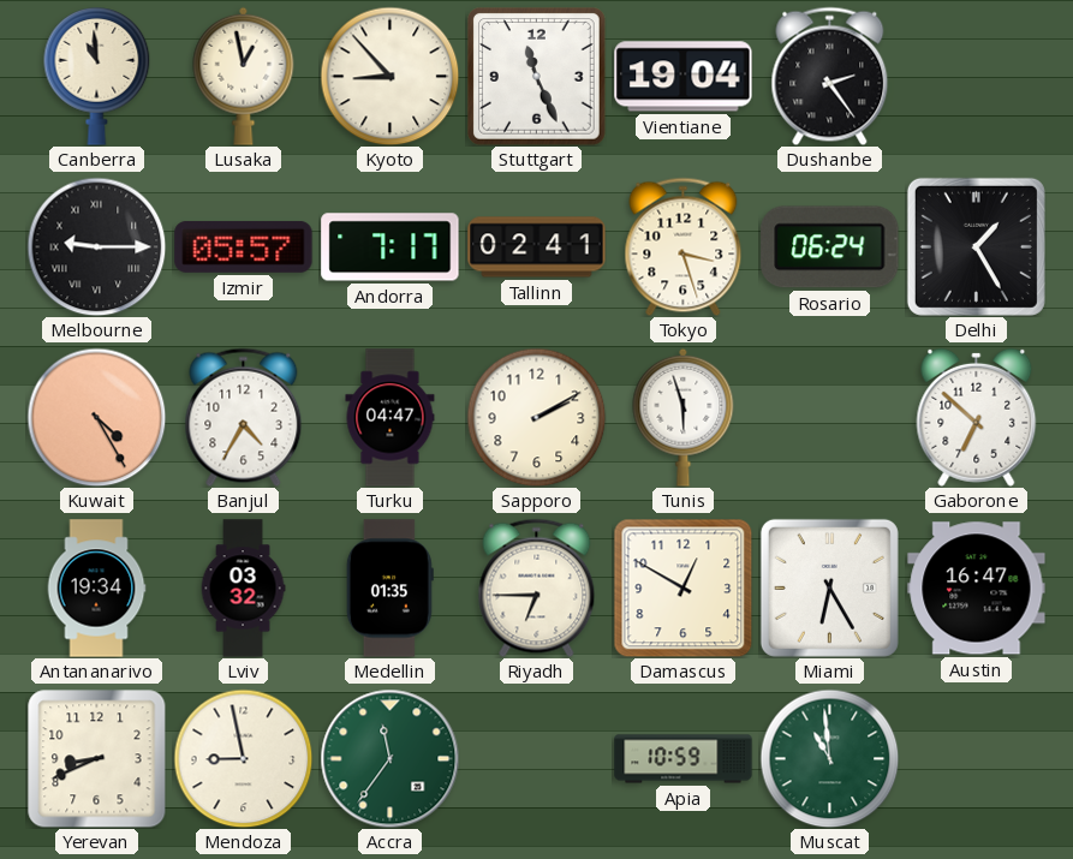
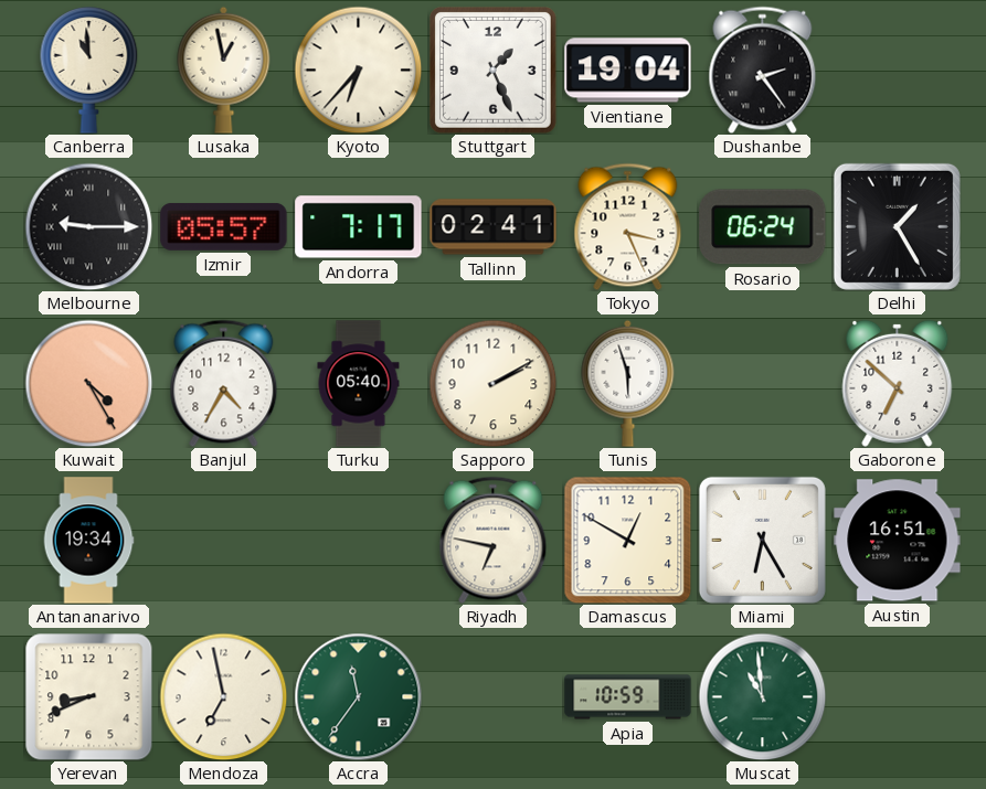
Kyoto: 8:53 -> 6:37 (358, 70)
Stuttgart: 11:26 -> 1:26 (494, 71)
Tokyo: 3:27 -> 3:26 (628, 226)
Turku: 04:47 -> 05:40 (359, 384)
Lviv: 03:32 -> none (243, 589)
Medellin: 01:35 -> none (389, 589)
Riyadh: 6:45 -> 6:47 (494, 540)
Austin: 16:47 -> 16:51 (898, 541)
Mendoza: 8:58 -> 6:58 (223, 696)
